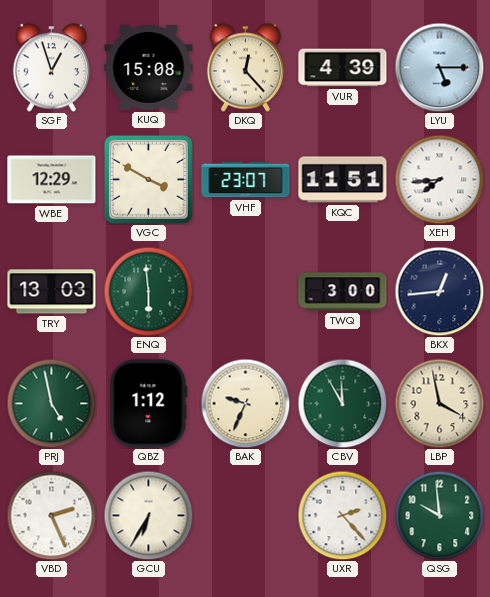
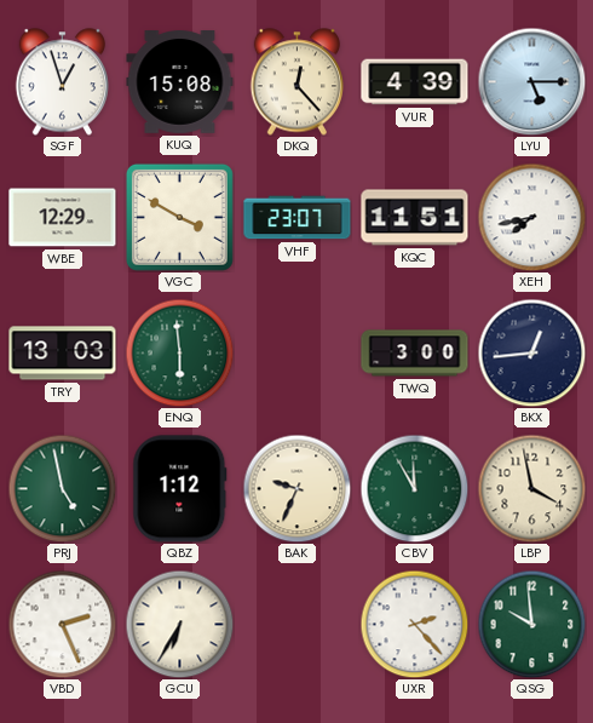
XEH: 7:44 -> 7:43 (531, 217)
